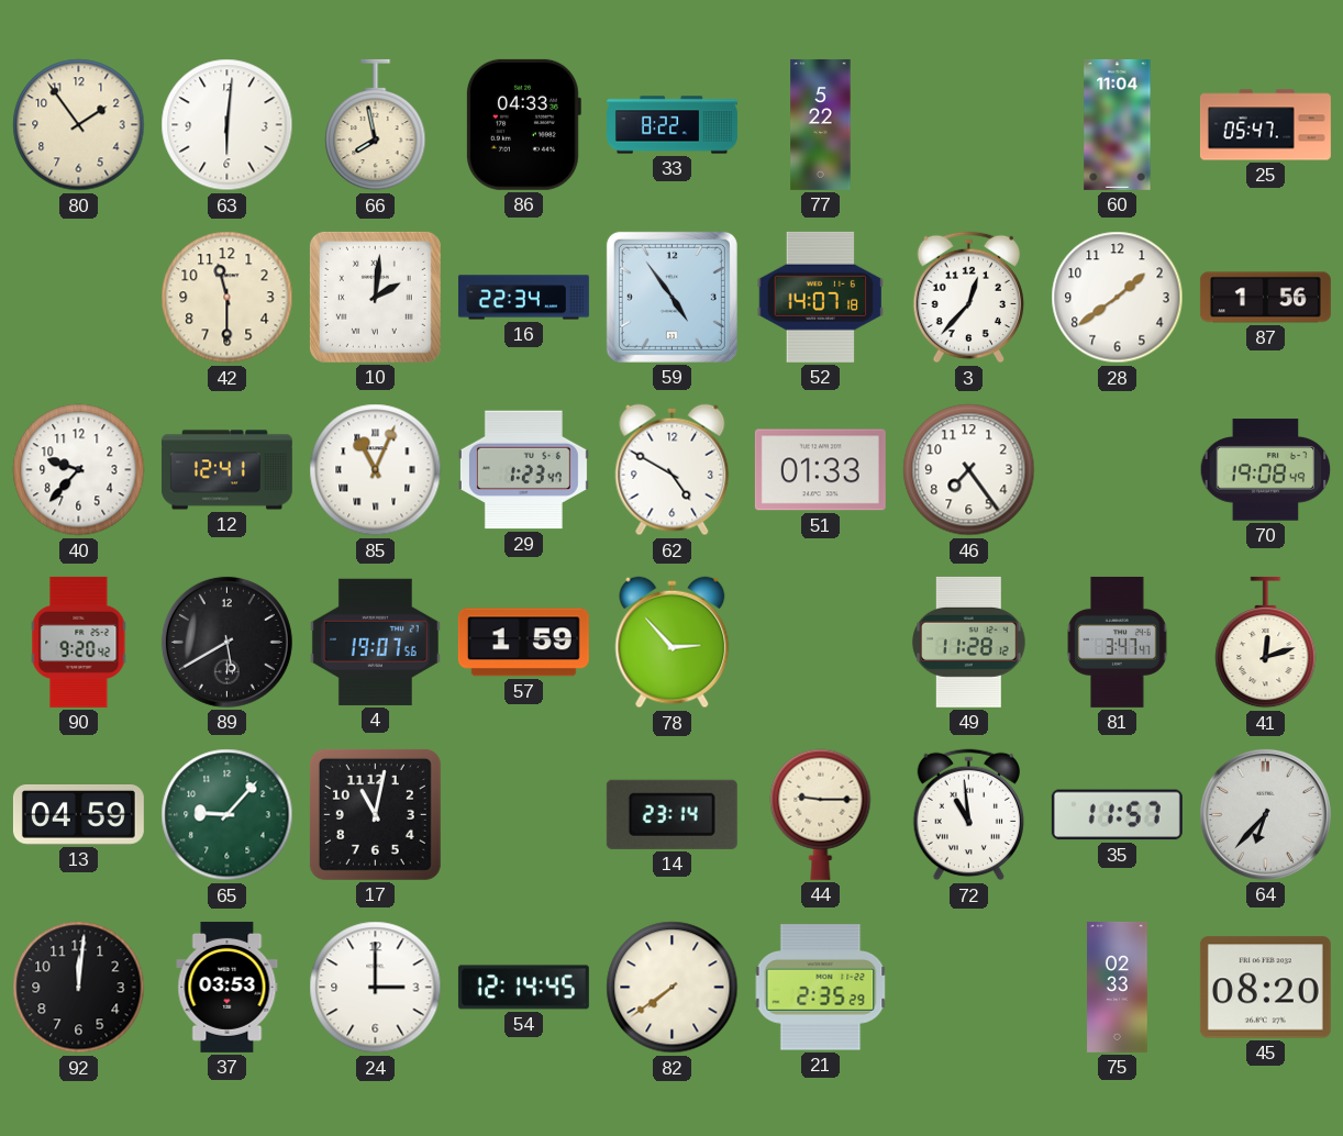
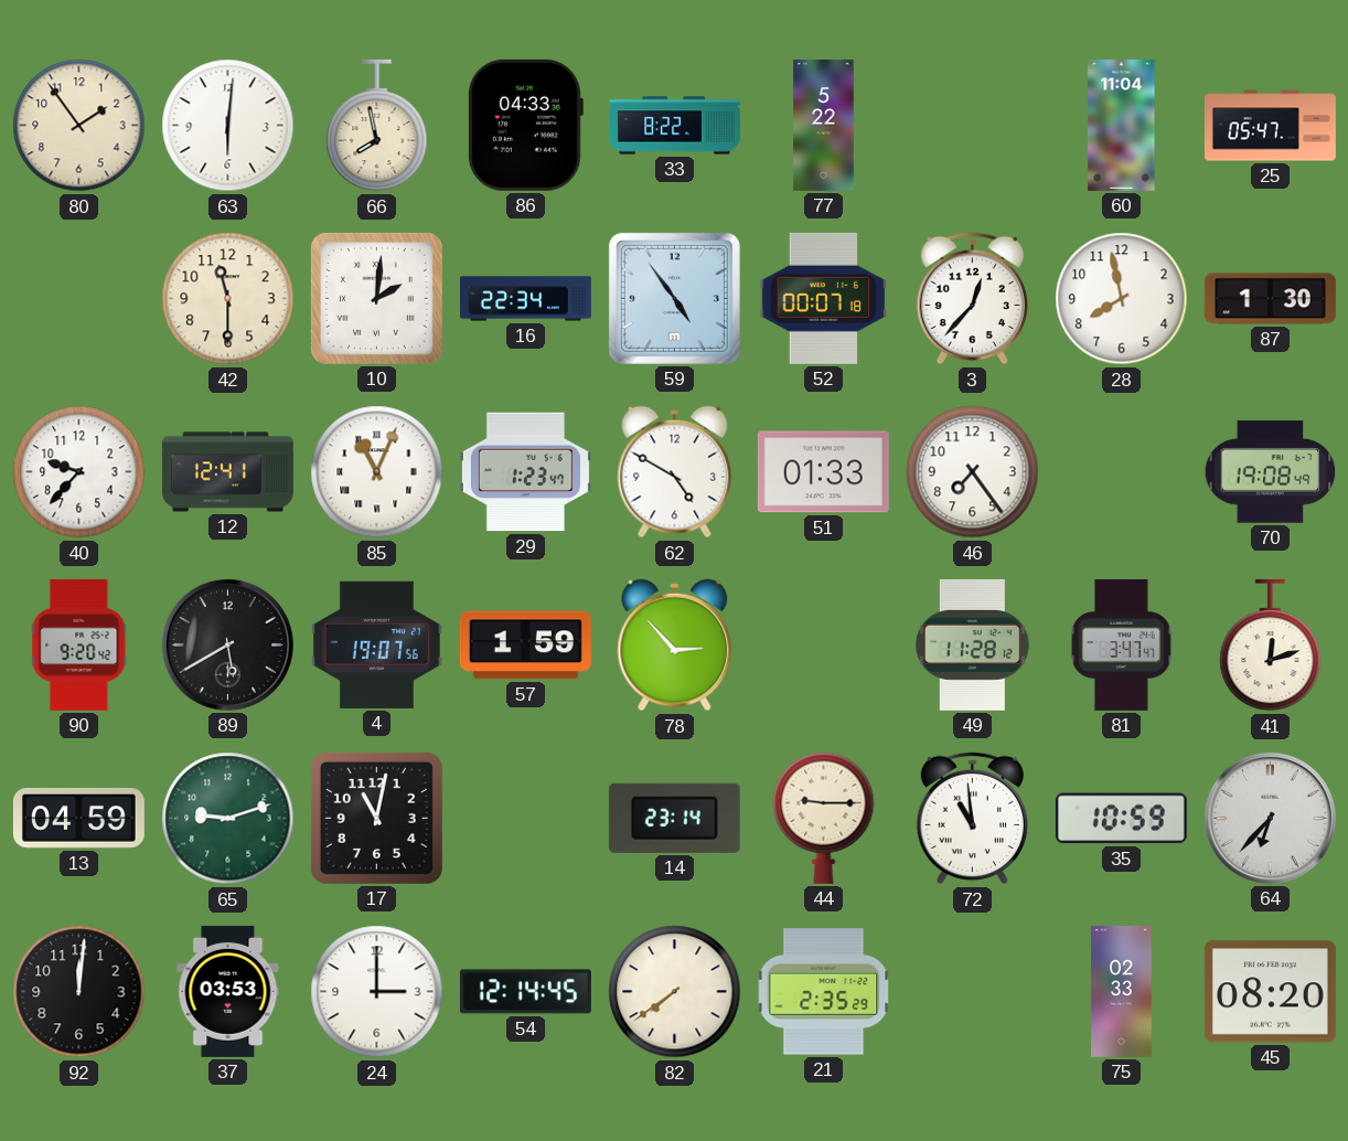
52: 14:07 -> 00:07 (824, 298)
28: 1:39 -> 7:58 (1122, 299)
87: 1:56 -> 1:30 (1270, 299)
65: 9:07 -> 9:12 (228, 819)
35: 11:57 -> 10:59 (1121, 819)
